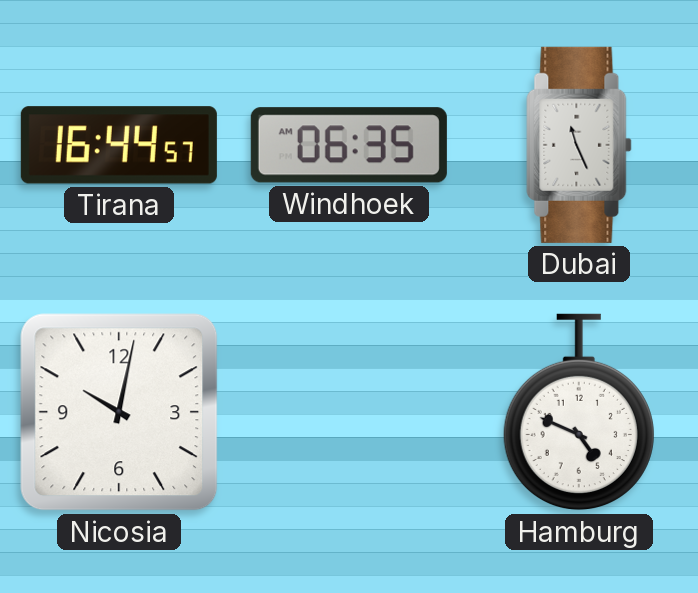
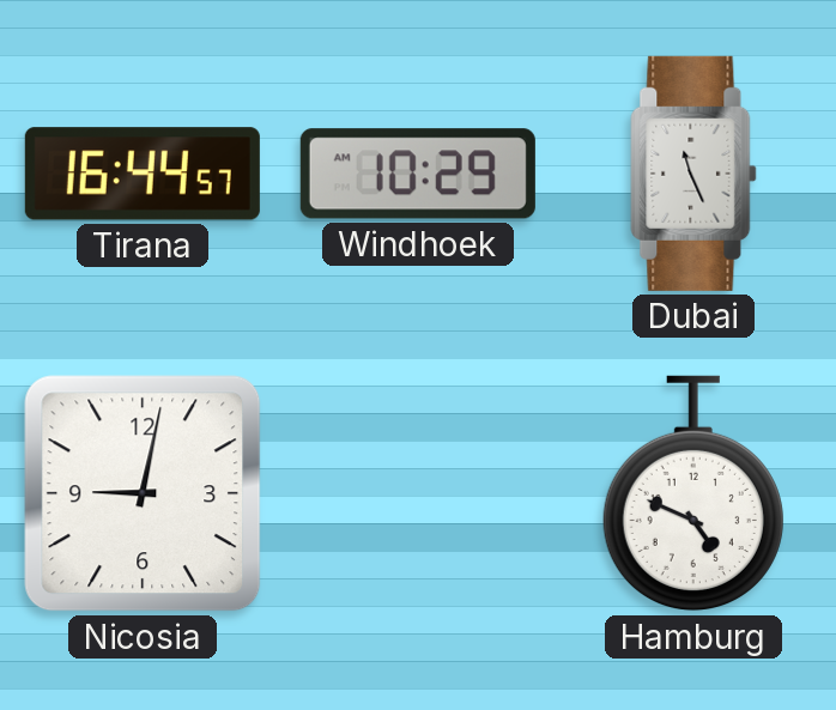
Windhoek: 06:35 -> 10:29 (418, 174)
Nicosia: 10:02 -> 9:02 (143, 493)
